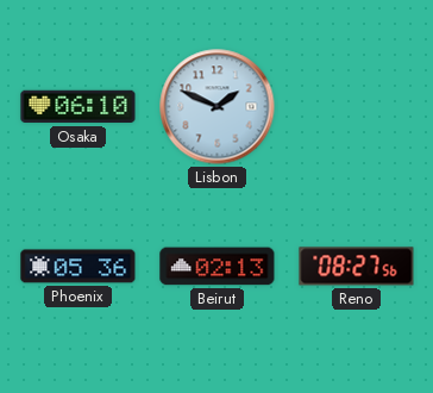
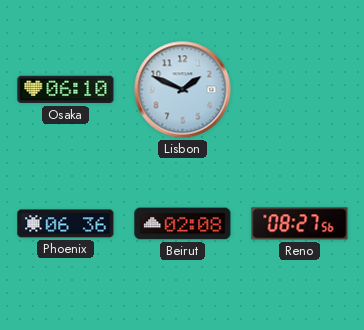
Phoenix: 05:36 -> 06:36 (66, 224)
Beirut: 02:13 -> 02:08 (183, 224)
